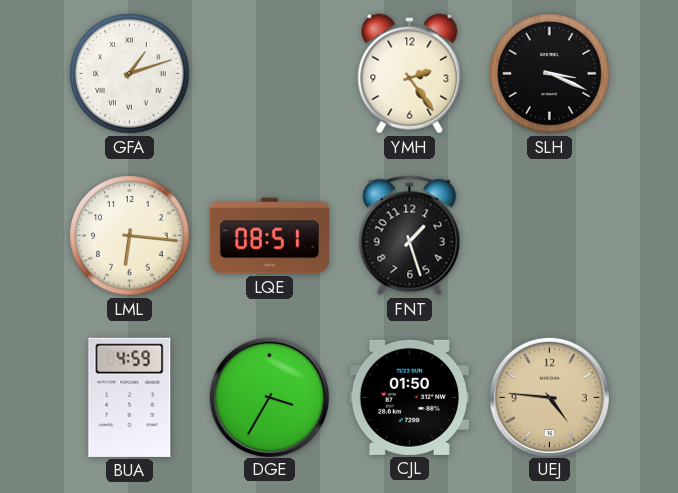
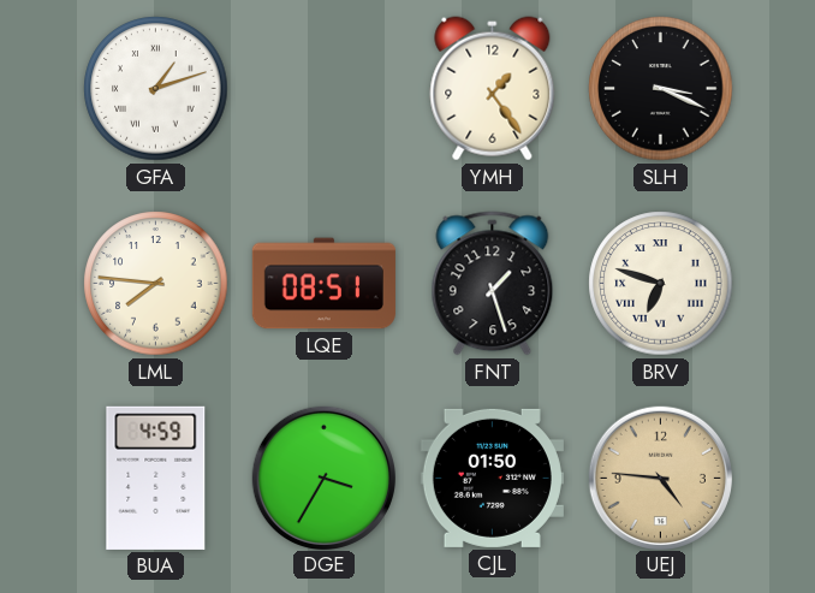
YMH: 2:24 -> 1:24 (493, 89)
LML: 6:16 -> 7:46 (156, 284)
BRV: none -> 6:48 (661, 284)
